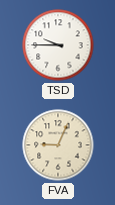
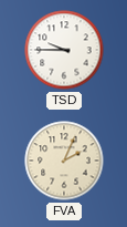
FVA: 9:04 -> 2:04 (64, 161)
